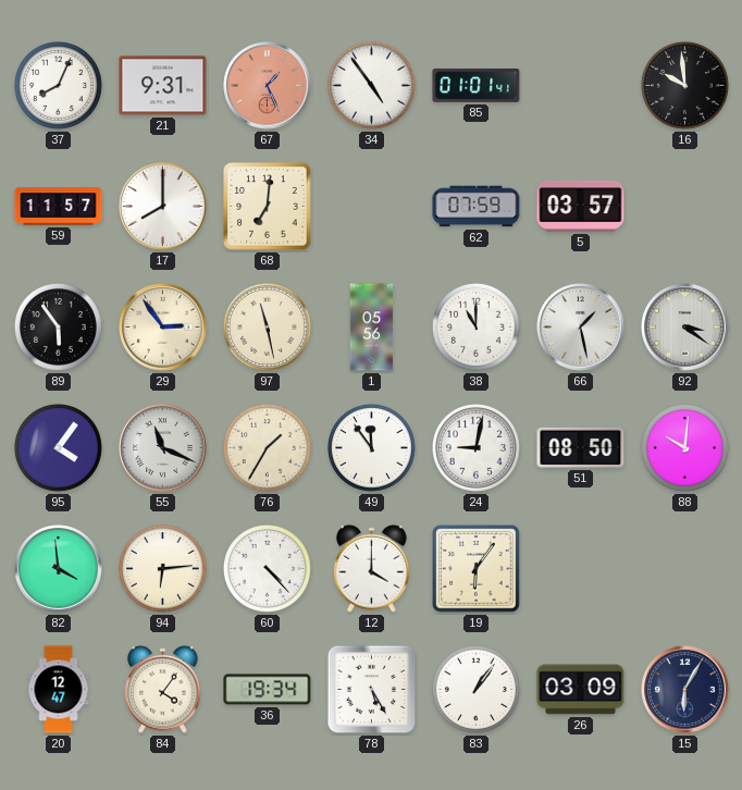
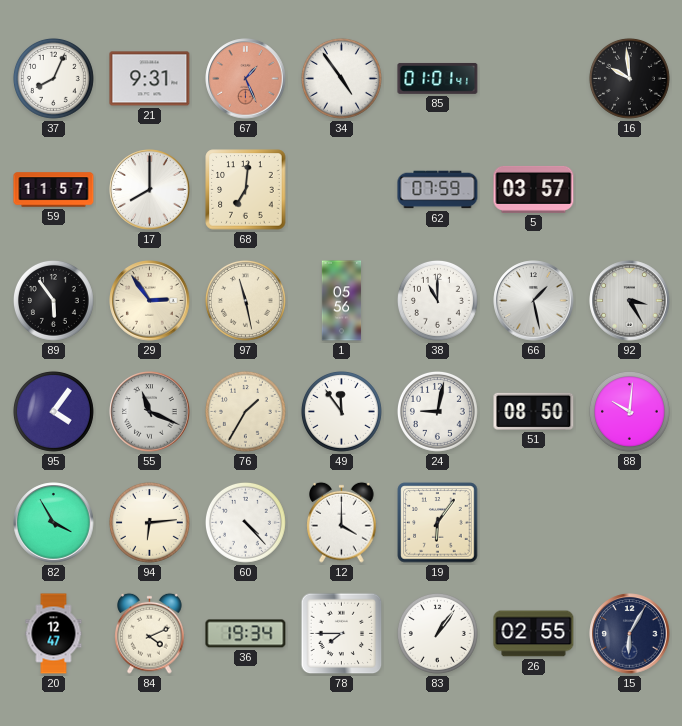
92: 3:21 -> 3:25 (630, 301)
82: 3:59 -> 3:55 (54, 523)
84: 4:06 -> 4:11 (150, 633)
78: 5:25 -> 7:45 (342, 634)
26: 03:09 -> 02:55 (534, 634)
